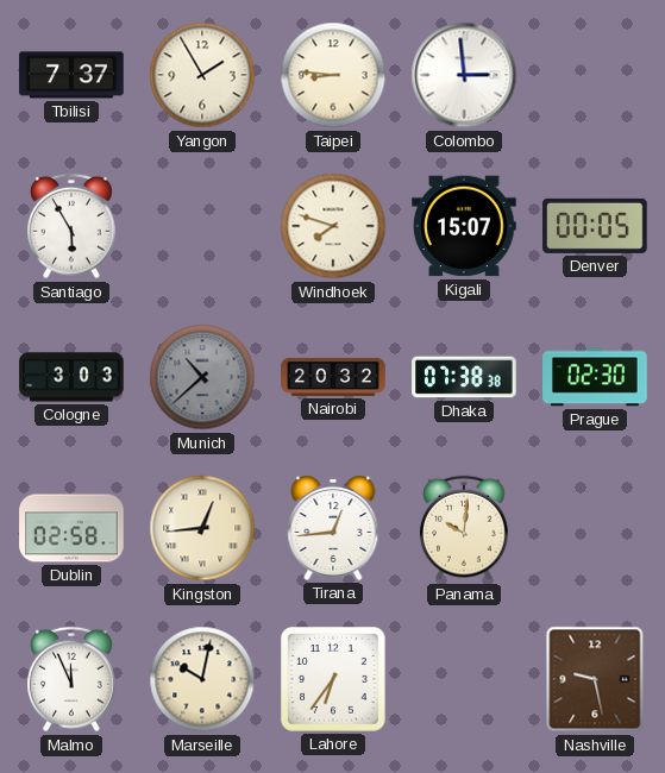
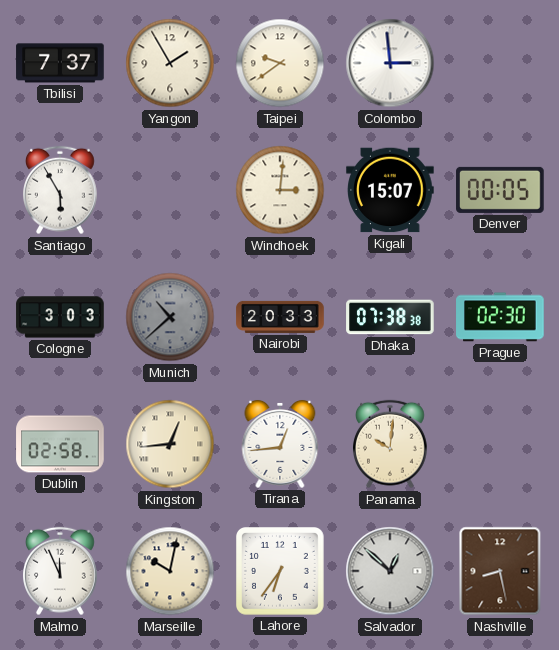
Taipei: 8:46 -> 9:39 (280, 63)
Windhoek: 7:48 -> 3:01 (280, 190)
Nairobi: 20:32 -> 20:33 (280, 317)
Salvador: none -> 12:52 (390, 571)
Nashville: 9:28 -> 8:28 (500, 571)
